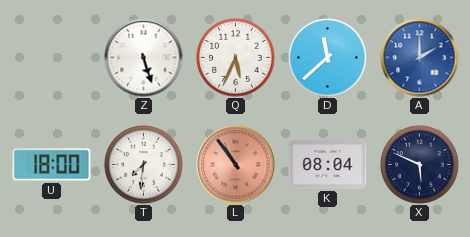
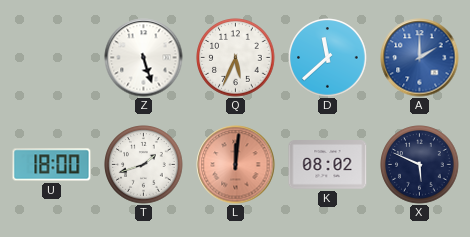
T: 7:31 -> 1:42 (144, 165)
L: 10:54 -> 12:01 (236, 165)
K: 08:04 -> 08:02 (328, 165)
